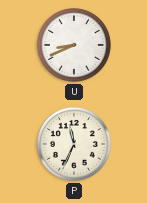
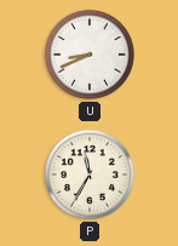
P: 11:34 -> 11:35 (90, 175)
